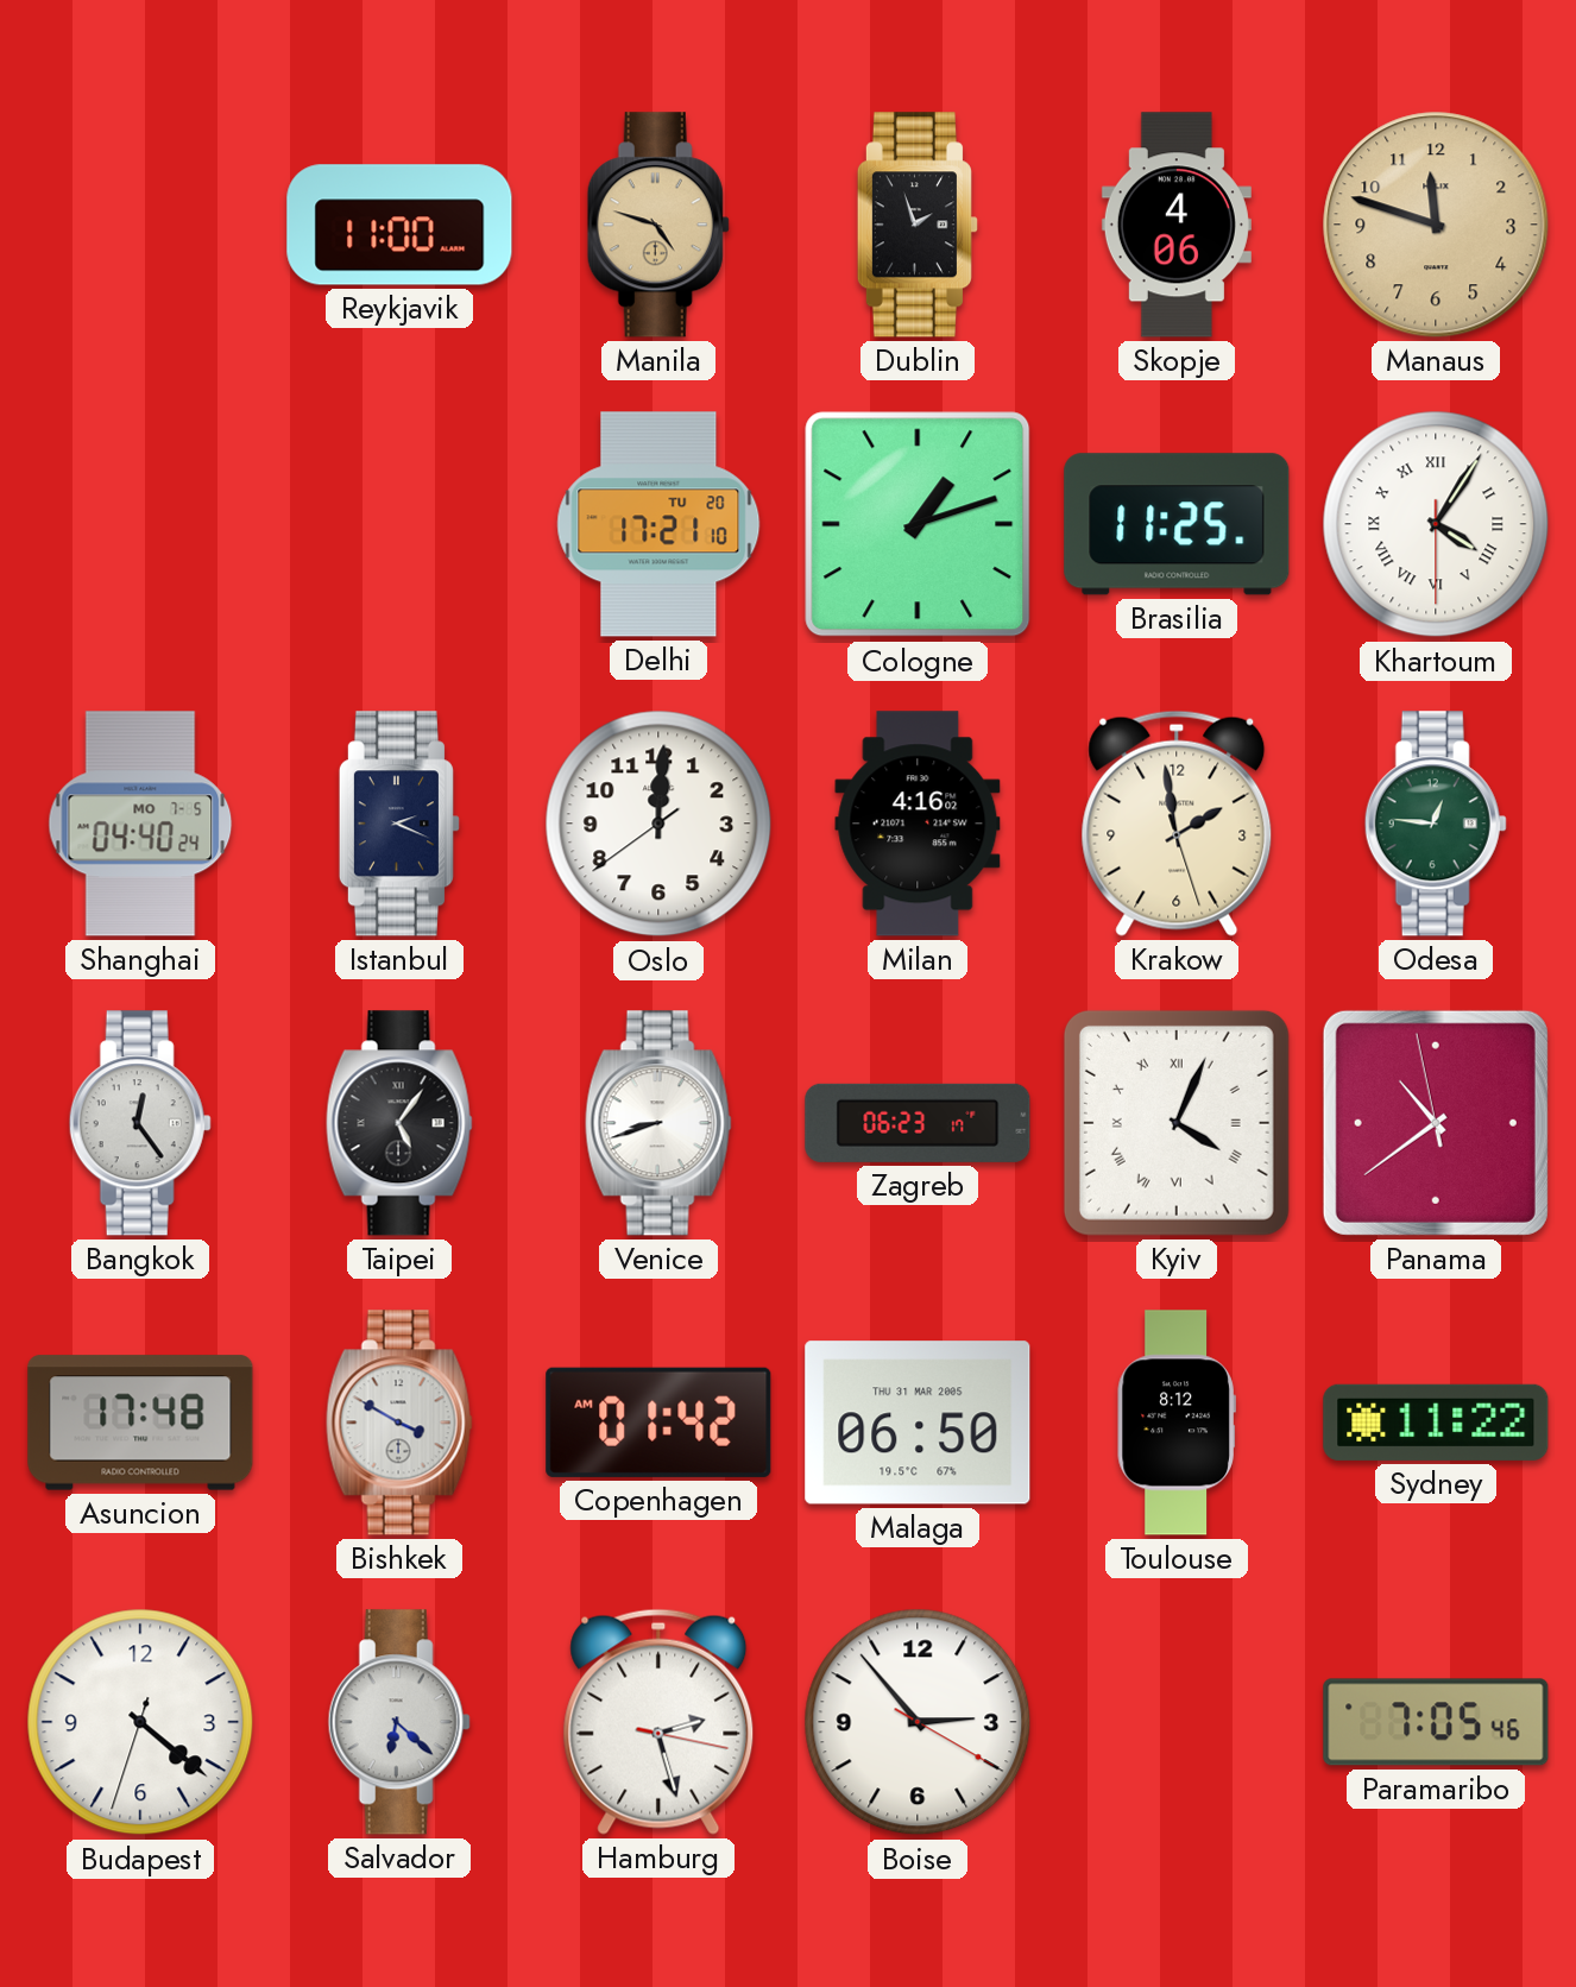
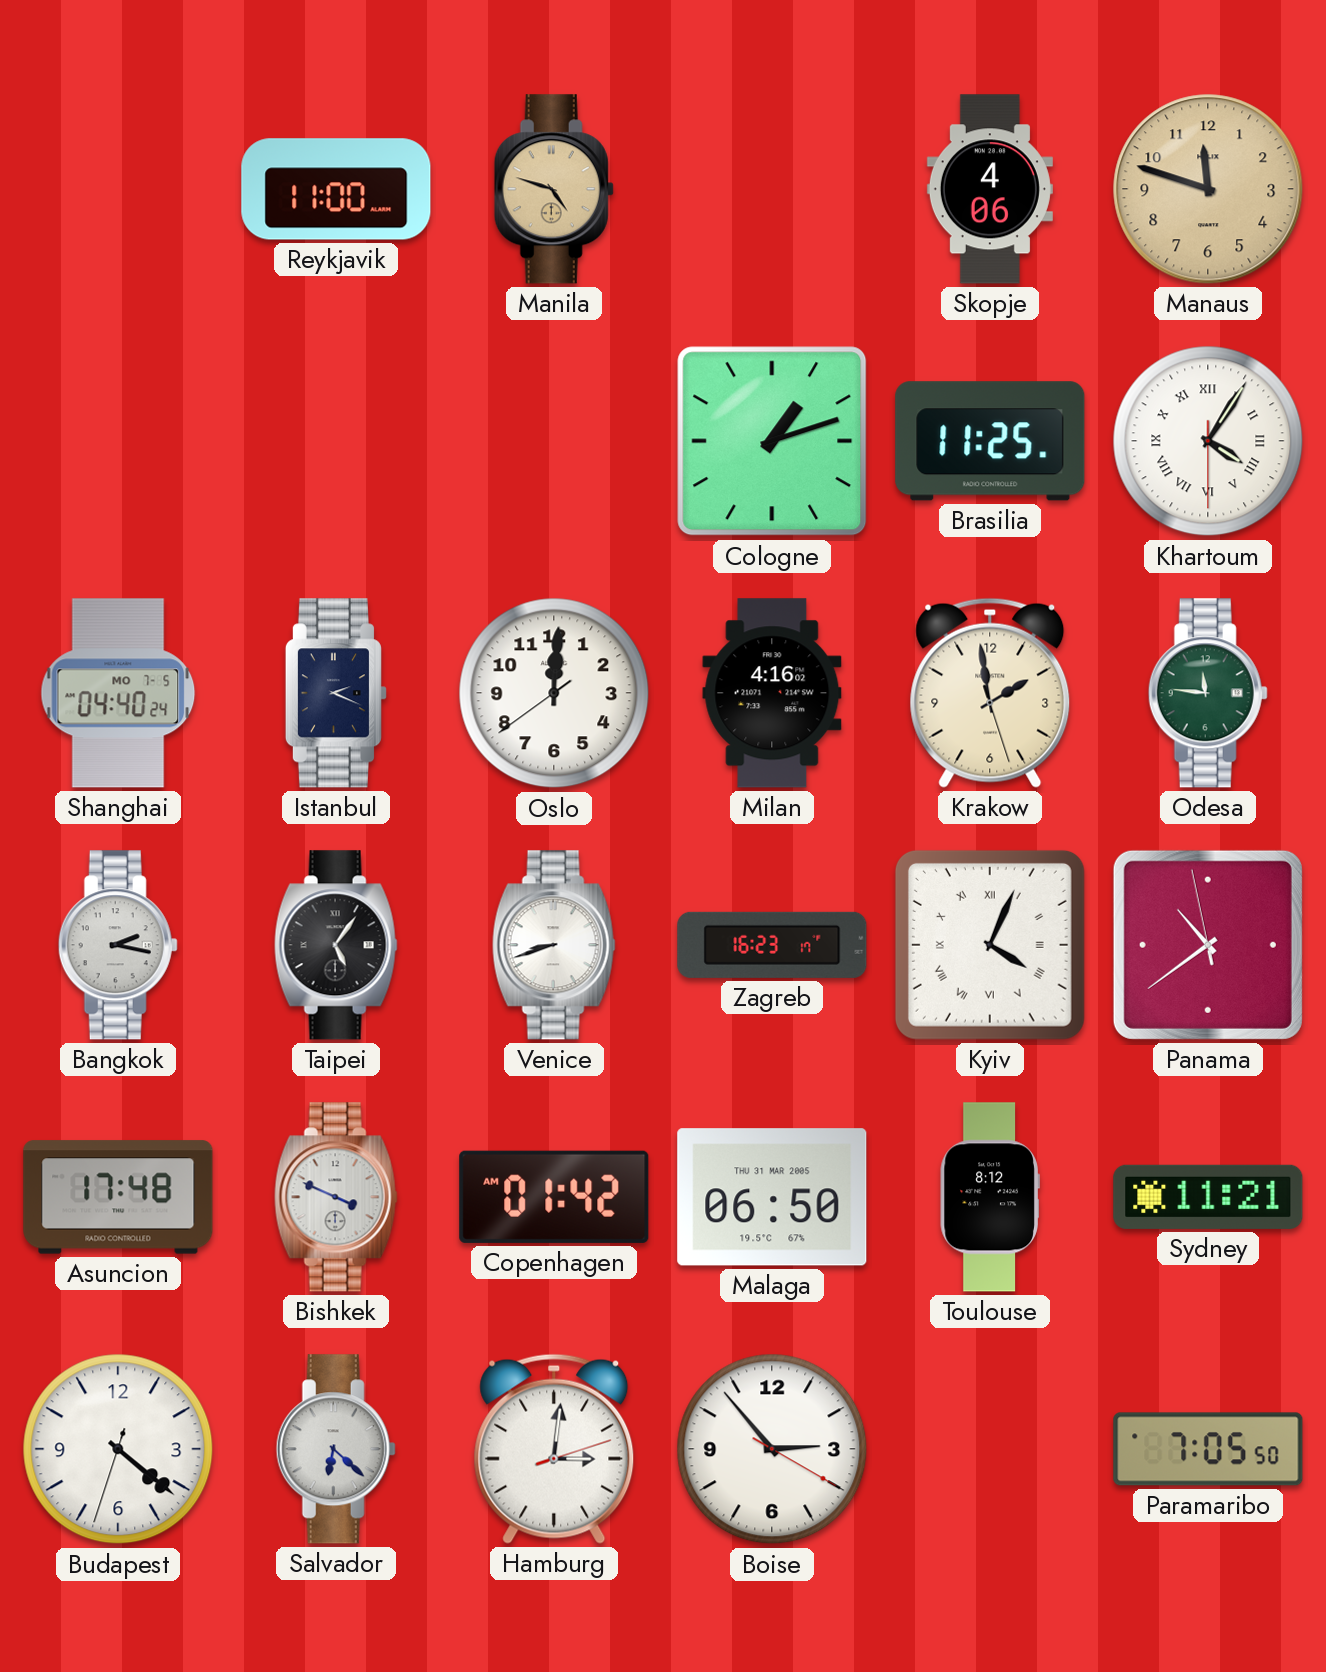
Dublin: 1:57 -> none (918, 225)
Delhi: 17:21 -> none (658, 524)
Odesa: 12:46 -> 11:46 (1208, 693)
Bangkok: 12:24 -> 2:17 (118, 945)
Zagreb: 06:23 -> 16:23 (772, 945)
Bishkek: 3:50 -> 3:49 (336, 1197)
Sydney: 11:22 -> 11:21 (1208, 1197)
Hamburg: 2:27 -> 3:01 (554, 1449)
Paramaribo: 7:05:46 -> 7:05:50 (1208, 1449)
